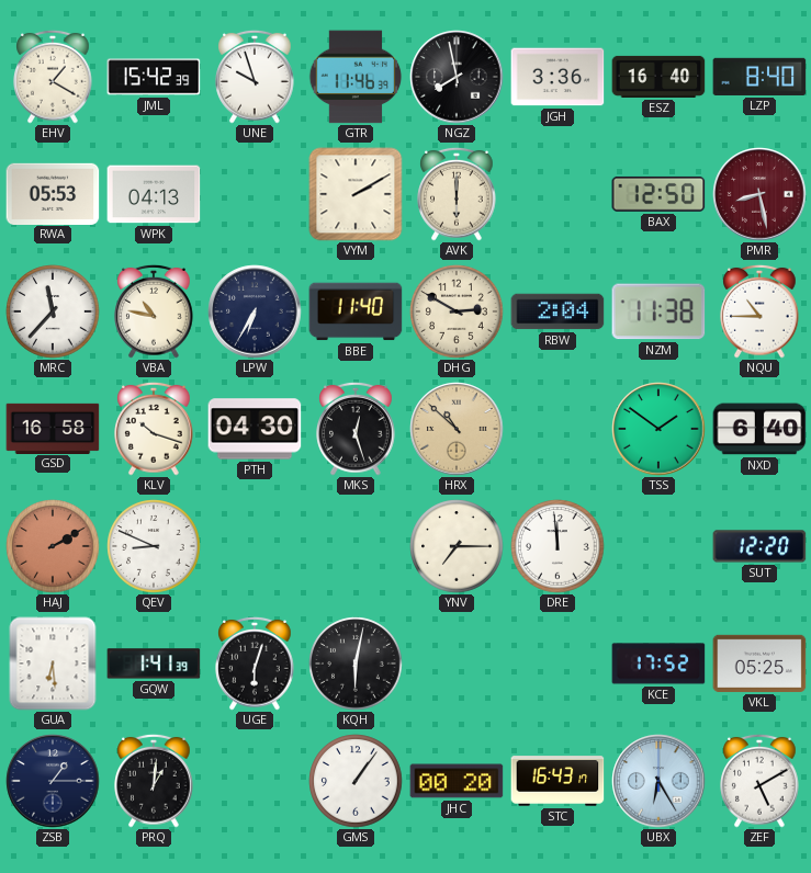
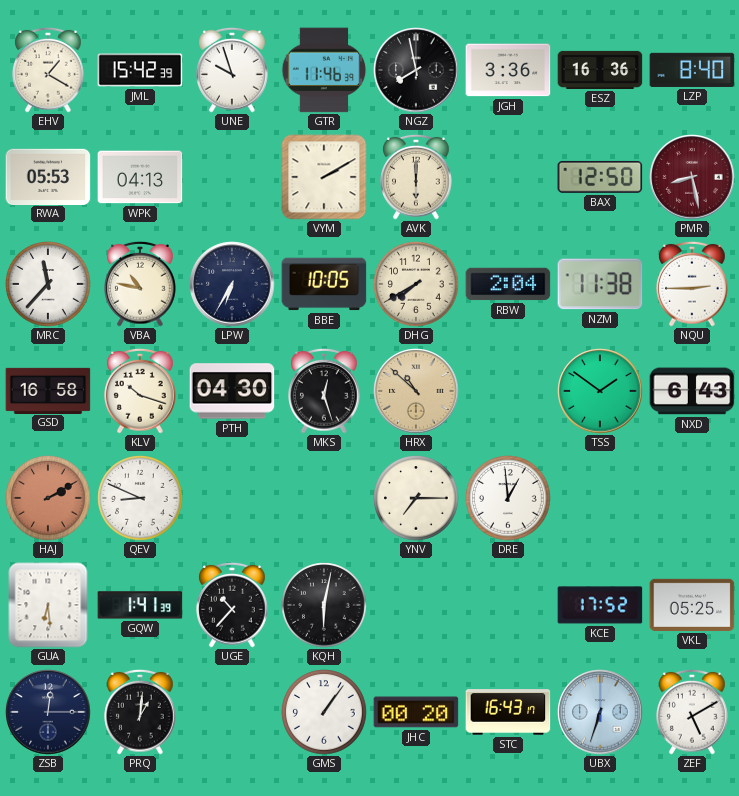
ESZ: 16:40 -> 16:36 (600, 70)
BBE: 11:40 -> 10:05 (324, 284)
DHG: 2:50 -> 7:40 (416, 284)
NQU: 10:45 -> 2:45 (692, 284)
NXD: 6:40 -> 6:43 (692, 391)
DRE: 11:59 -> 12:59 (508, 498)
SUT: 12:20 -> none (759, 546)
UGE: 6:03 -> 10:37 (232, 605)
ZSB: 1:15 -> 12:15 (48, 712)
UBX: 6:25 -> 6:33 (600, 712)
